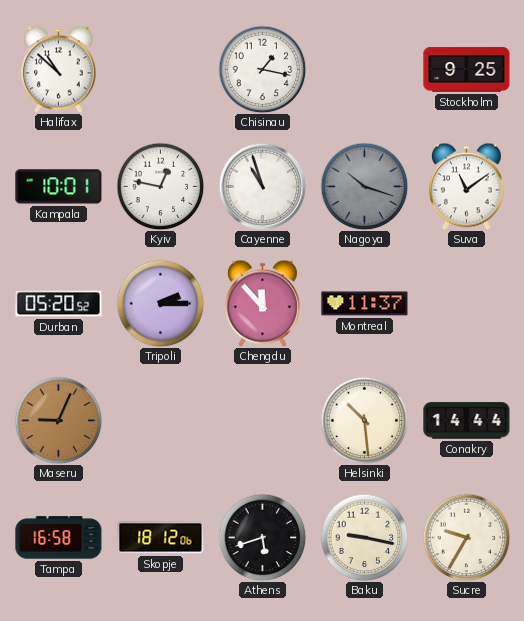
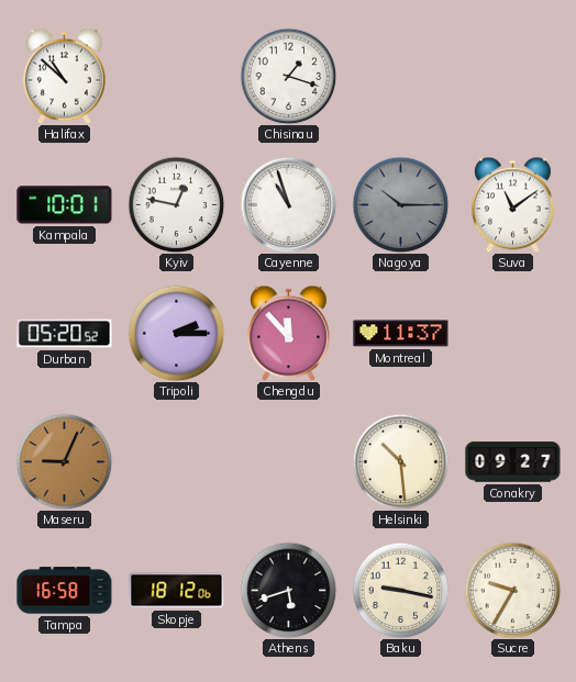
Chisinau: 1:17 -> 1:18 (288, 76)
Stockholm: 9:25 -> none (467, 70)
Nagoya: 10:18 -> 10:15 (400, 204)
Conakry: 14:44 -> 09:27 (513, 462)
